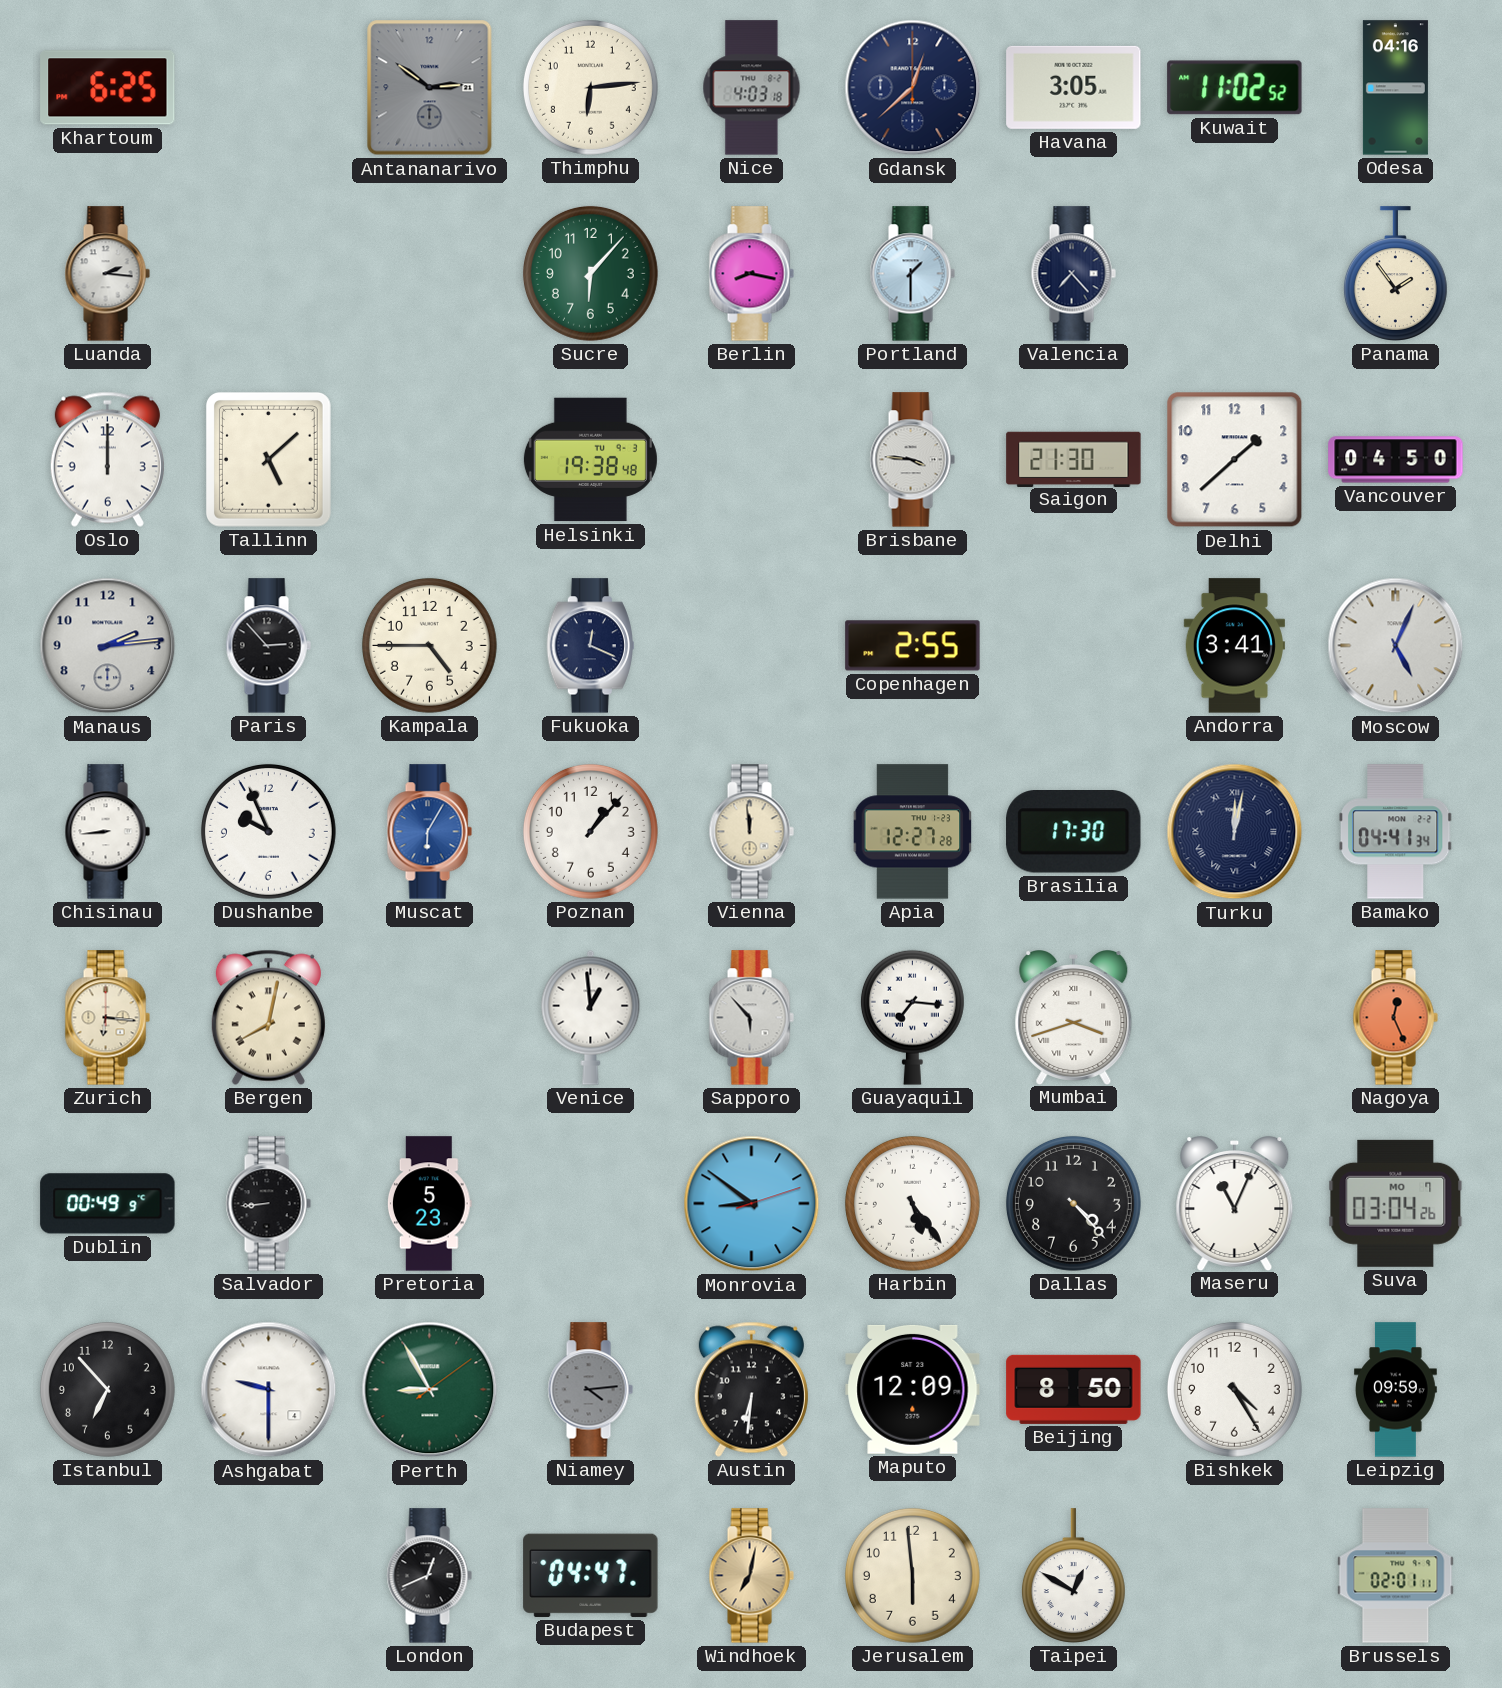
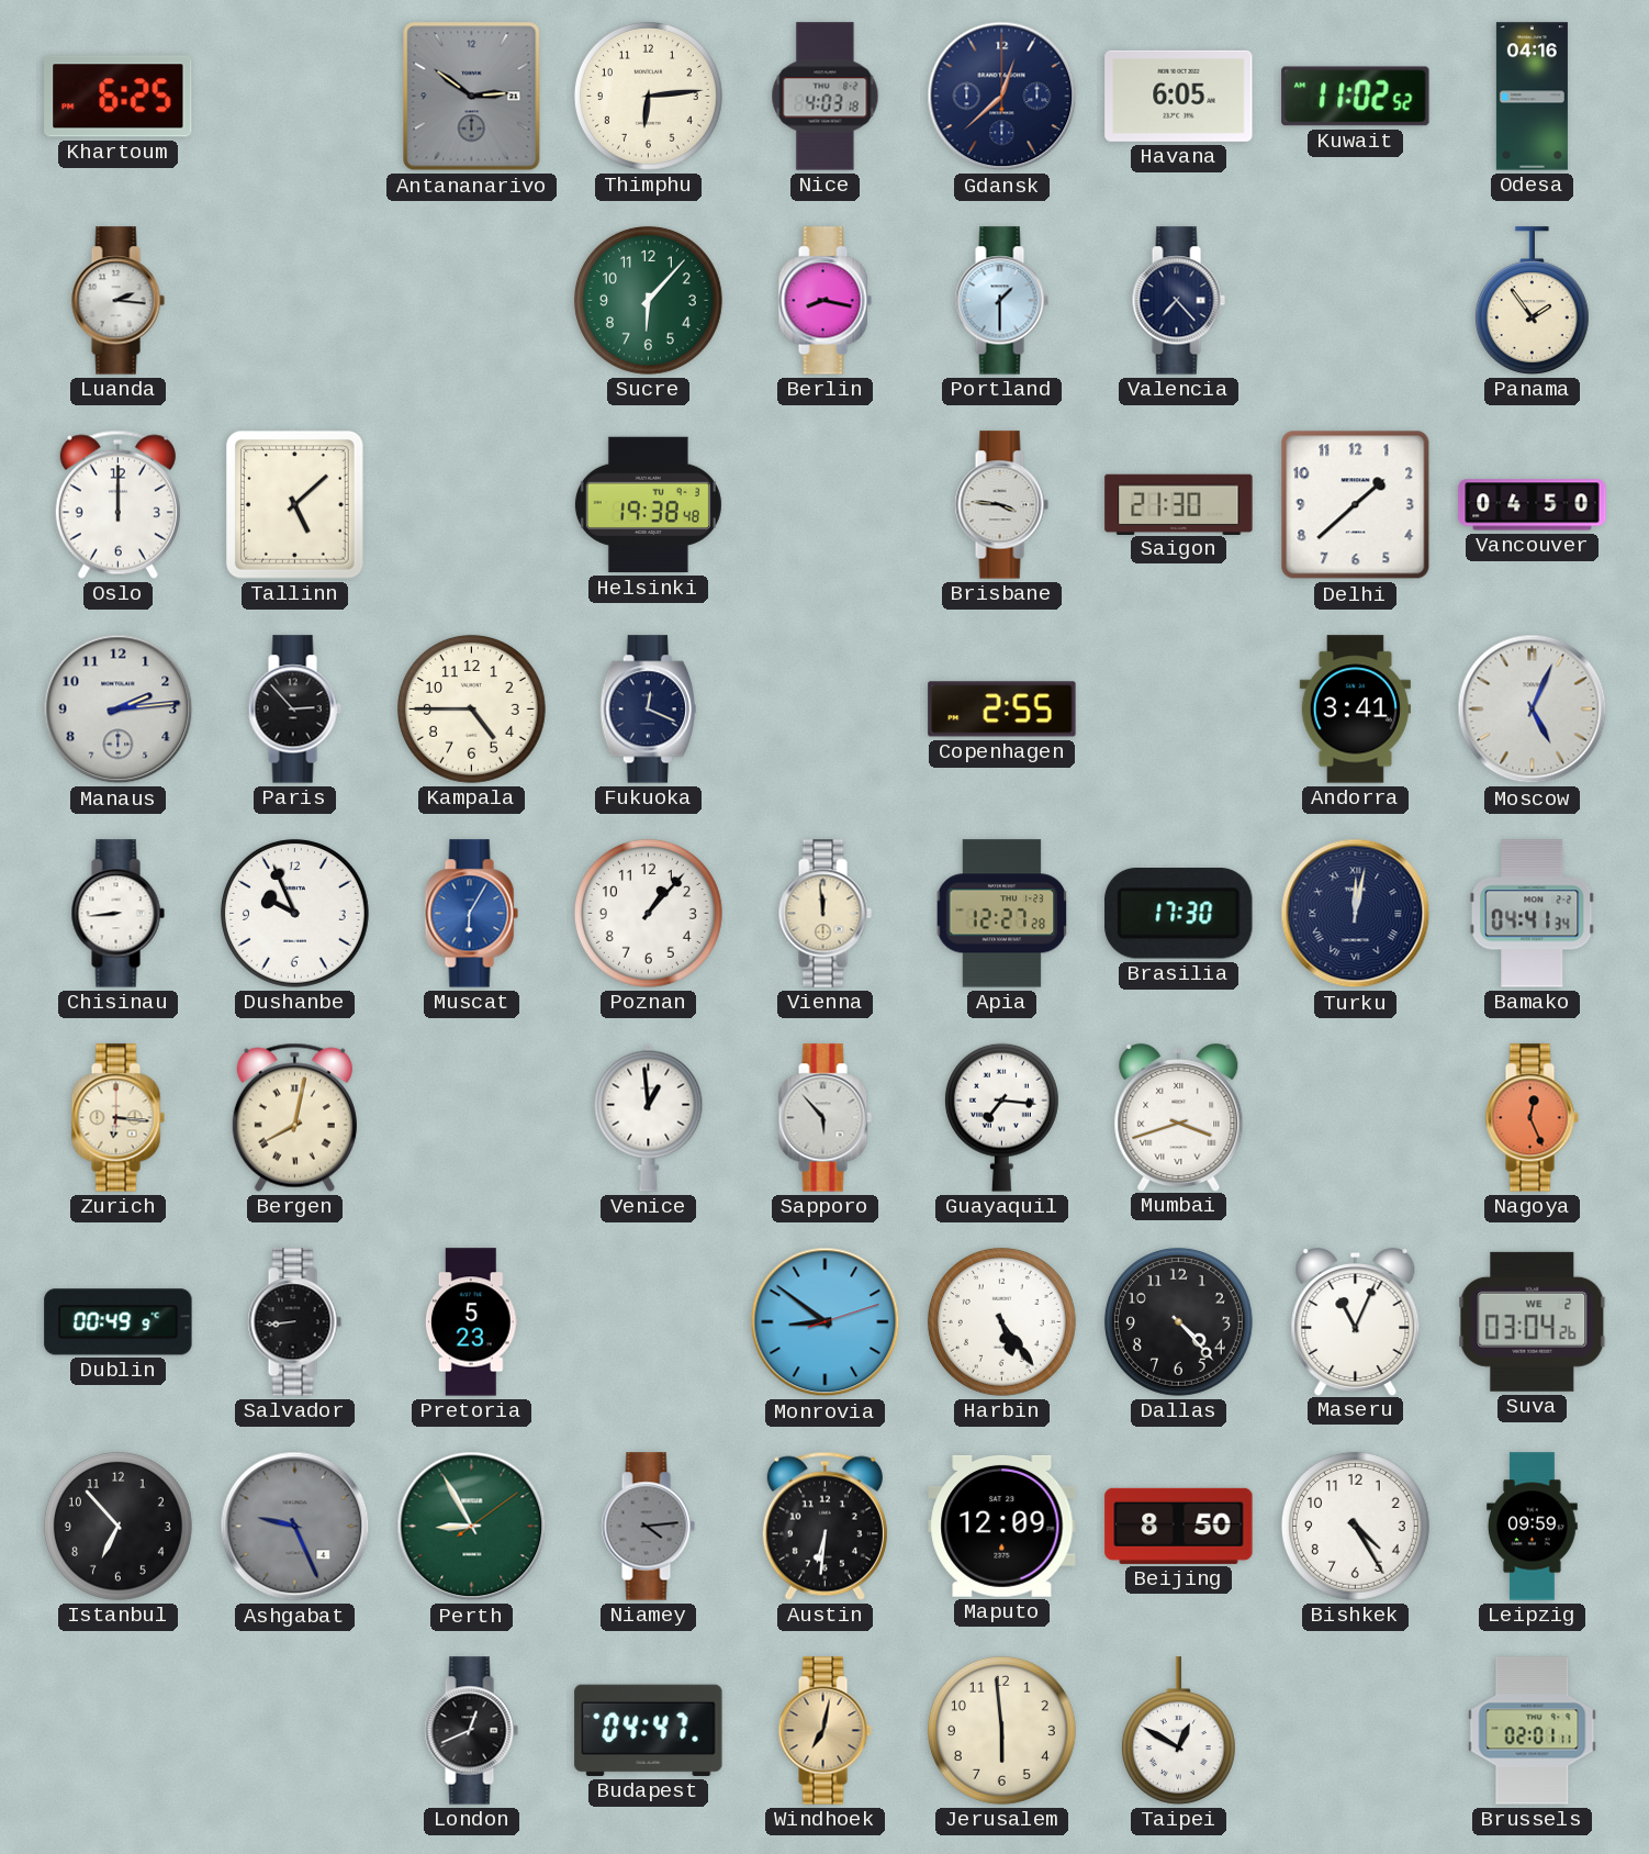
Havana: 3:05 -> 6:05 (1179, 96)
Suva date: MO 7 -> WE 2 (1533, 1321)
Ashgabat: 9:30 -> 9:26 (295, 1527)
Ashgabat dial: white -> grey (295, 1527)
